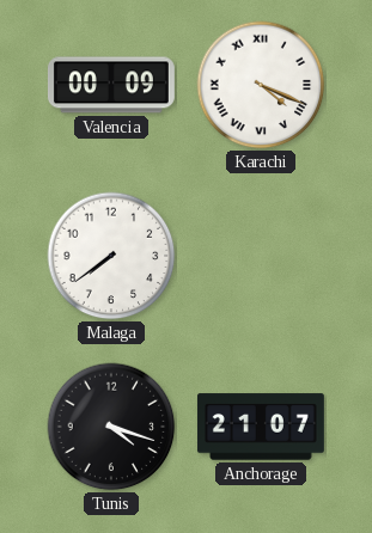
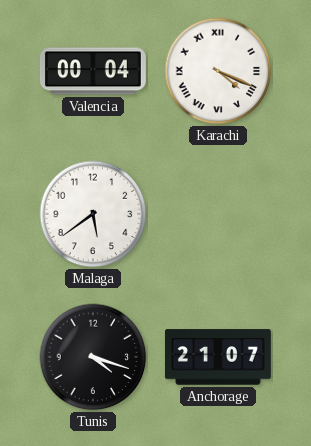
Valencia: 00:09 -> 00:04 (93, 71)
Malaga: 7:39 -> 5:39 (93, 214)
